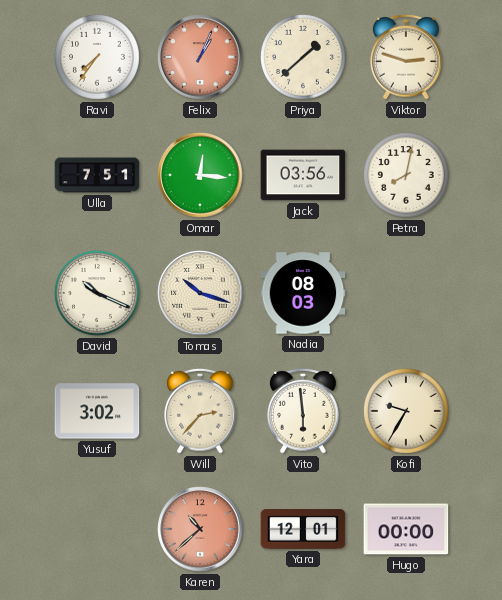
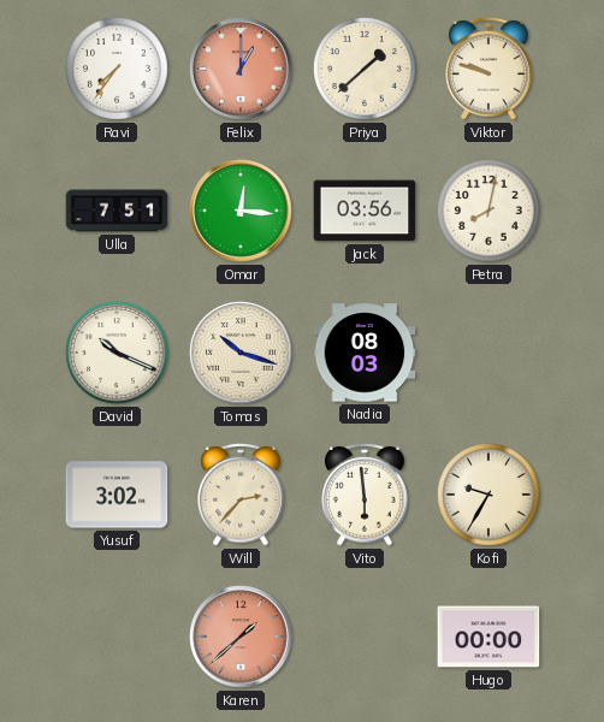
Felix: 1:04 -> 1:00 (241, 69)
Viktor: 2:48 -> 9:48 (488, 69)
Karen: 10:38 -> 1:38 (241, 637)
Yara: 12:01 -> none (303, 529)
